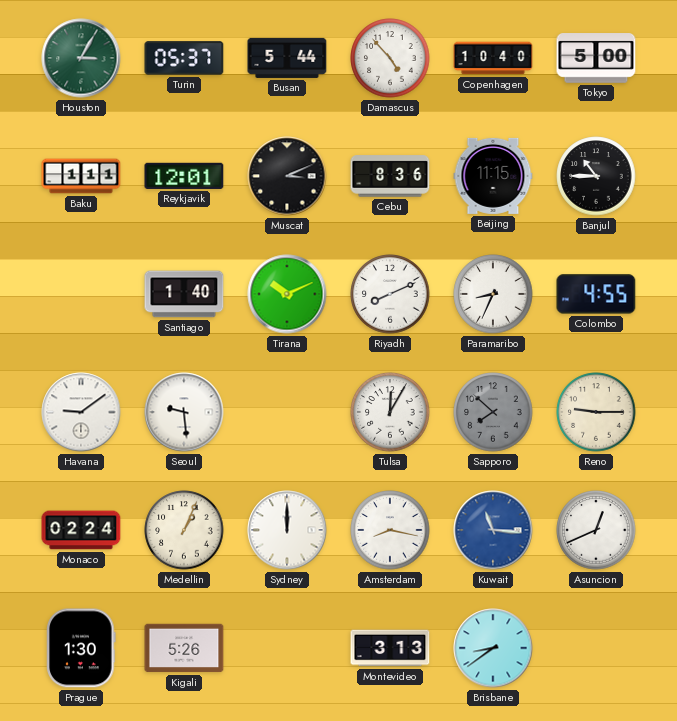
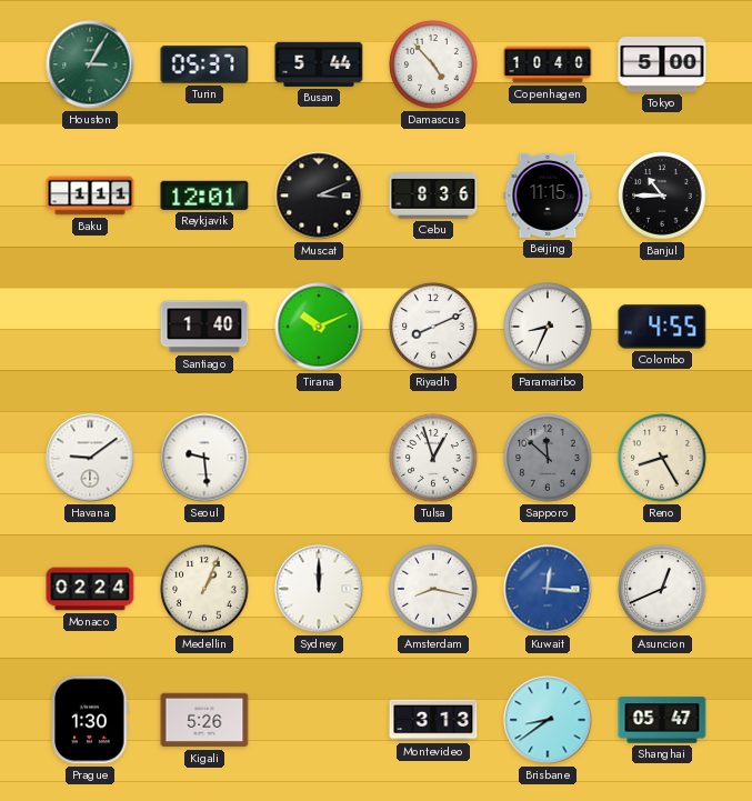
Tulsa: 12:05 -> 12:57 (433, 458)
Sapporo: 7:52 -> 11:52 (548, 458)
Reno: 9:15 -> 8:25 (662, 458)
Kuwait: 11:16 -> 12:16 (548, 589)
Shanghai: none -> 05:47 (662, 720)
